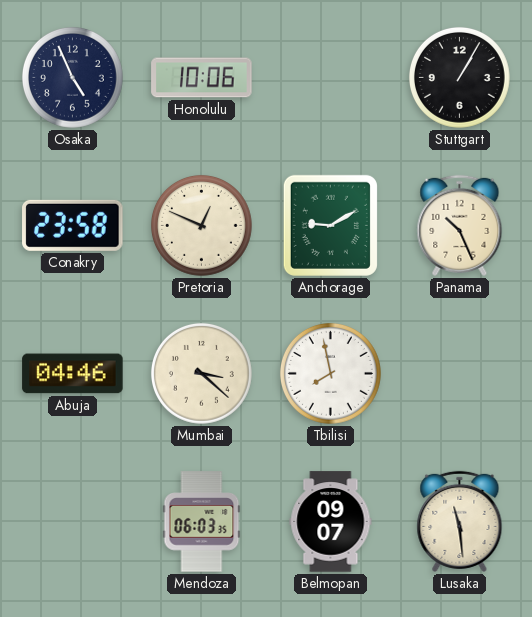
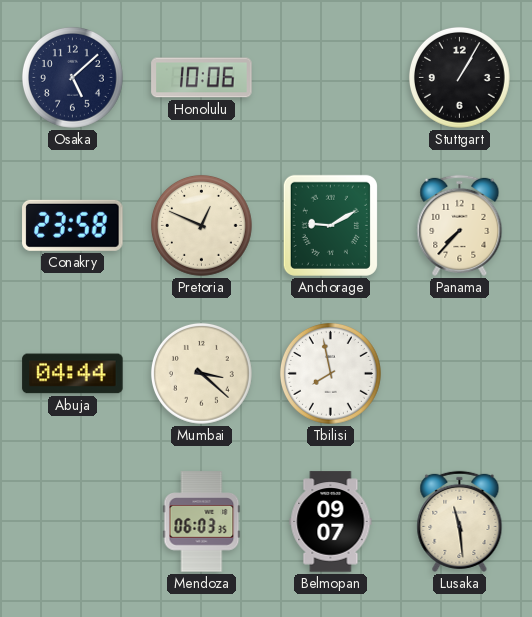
Osaka: 4:56 -> 5:08 (72, 77)
Panama: 10:26 -> 7:37 (460, 225)
Abuja: 04:46 -> 04:44 (73, 374)
